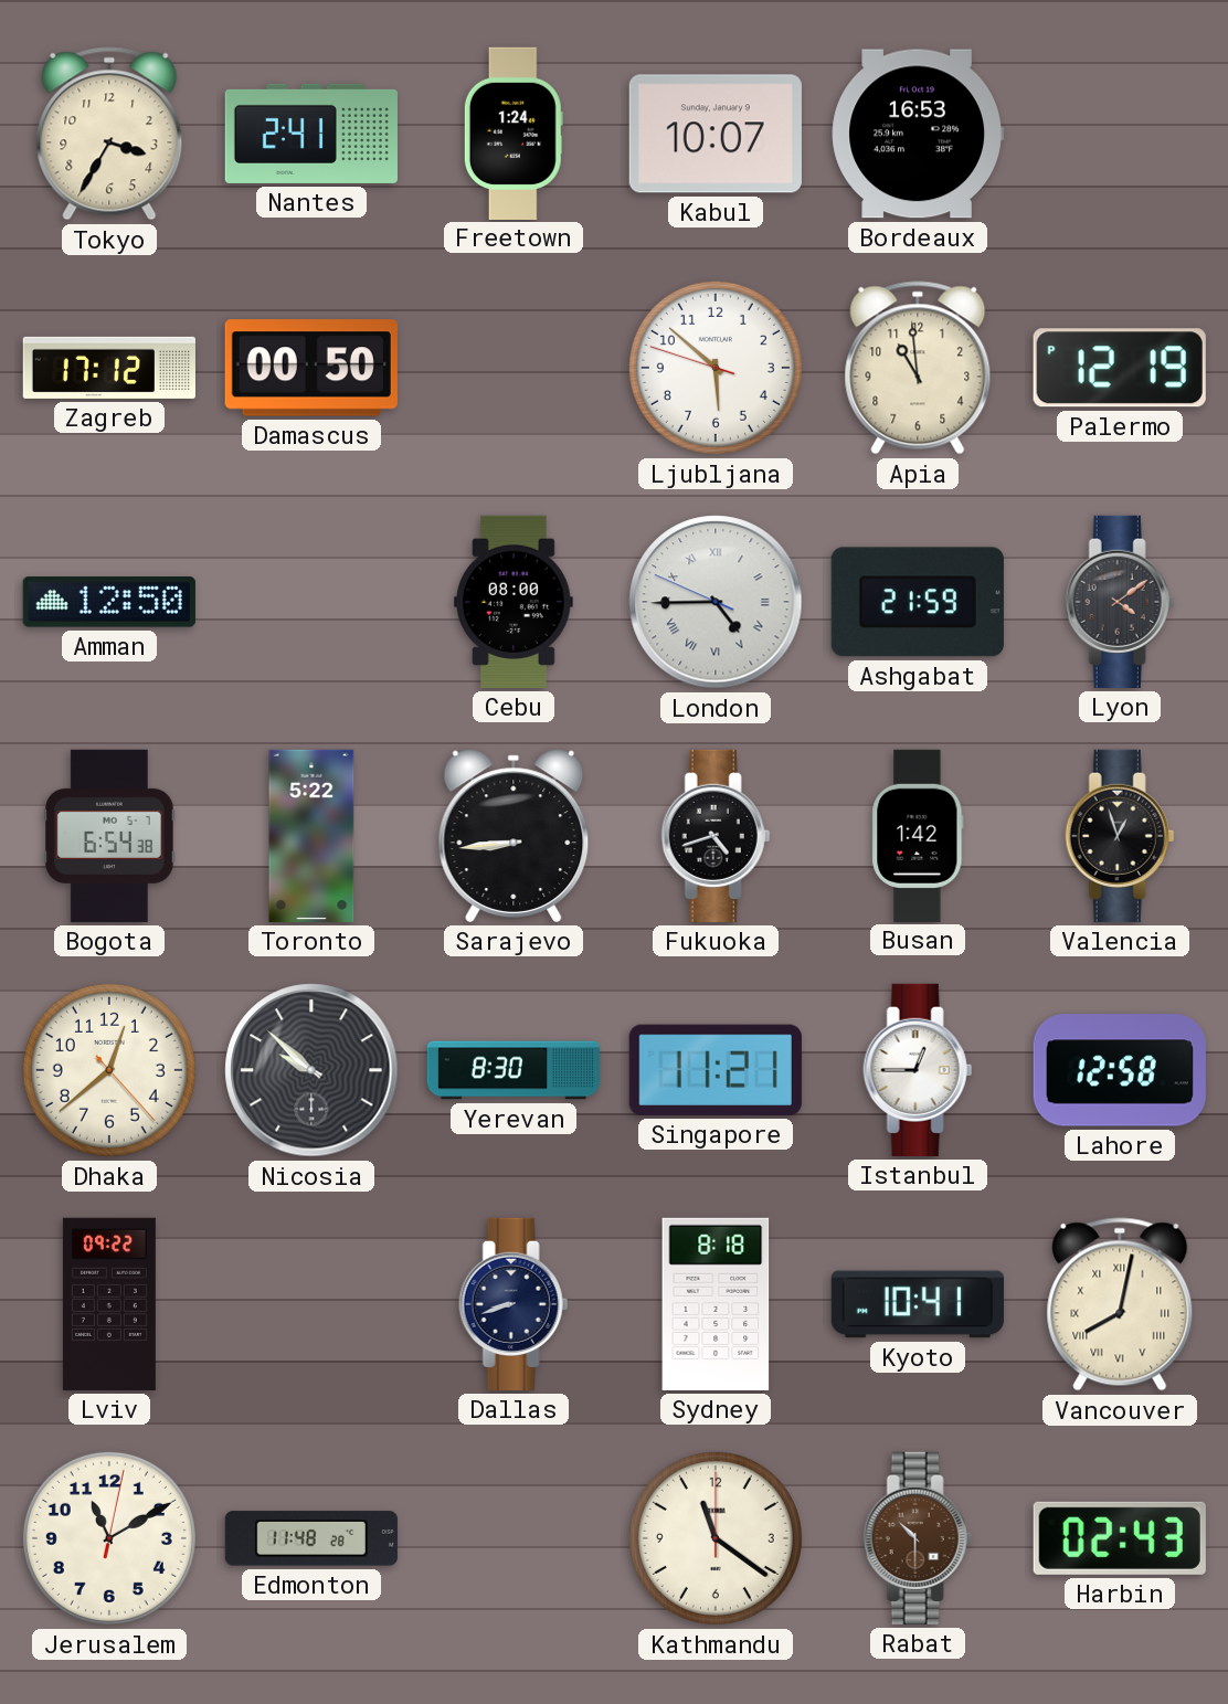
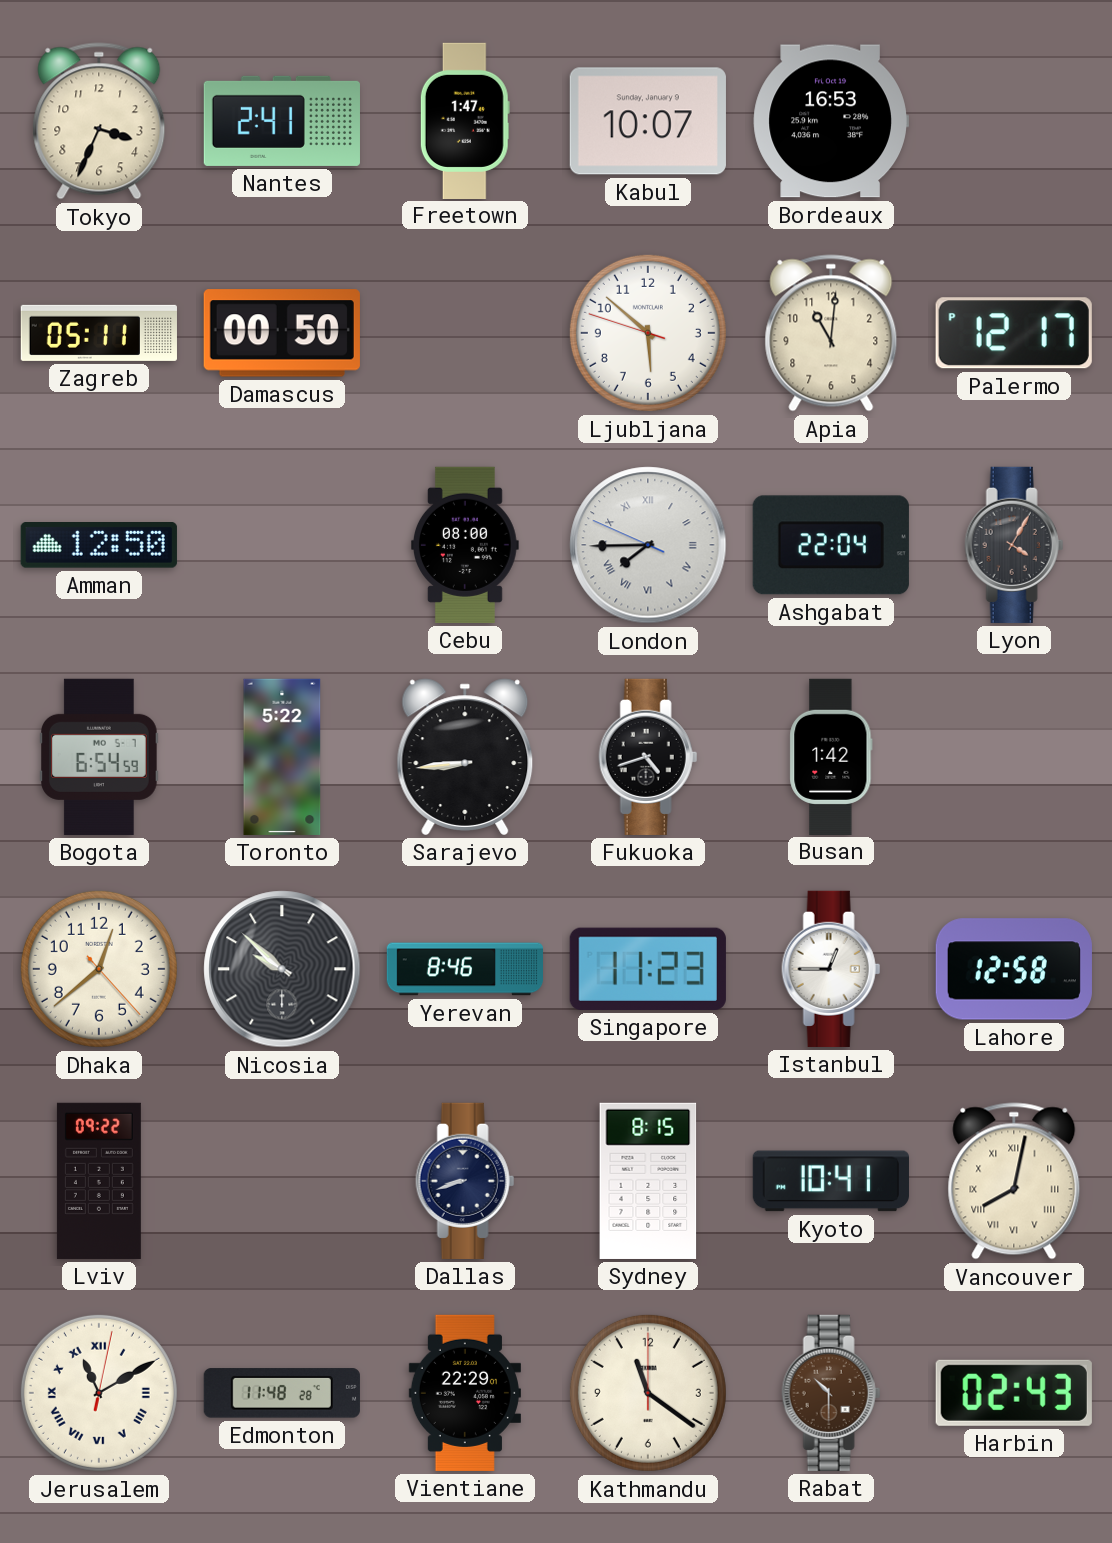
Tokyo: 3:35 -> 3:34 (99, 121)
Freetown: 1:24 -> 1:47 (465, 120)
Zagreb: 17:12 -> 05:11 (99, 333)
Apia: 10:59 -> 11:01 (831, 333)
Palermo: 12:19 -> 12:17 (1014, 333)
London: 4:44 -> 7:44 (648, 545)
Ashgabat: 21:59 -> 22:04 (831, 545)
Lyon: 4:09 -> 4:05 (1014, 545)
Bogota: 6:54:38 -> 6:54:59 (100, 757)
Valencia: 12:57 -> none (1120, 836)
Yerevan: 8:30 -> 8:46 (464, 969)
Singapore: 11:21 -> 11:23 (648, 969)
Sydney: 8:18 -> 8:15 (648, 1181)
Jerusalem numerals: Arabic -> Roman (99, 1393)
Vientiane: none -> 22:29 (465, 1393)
